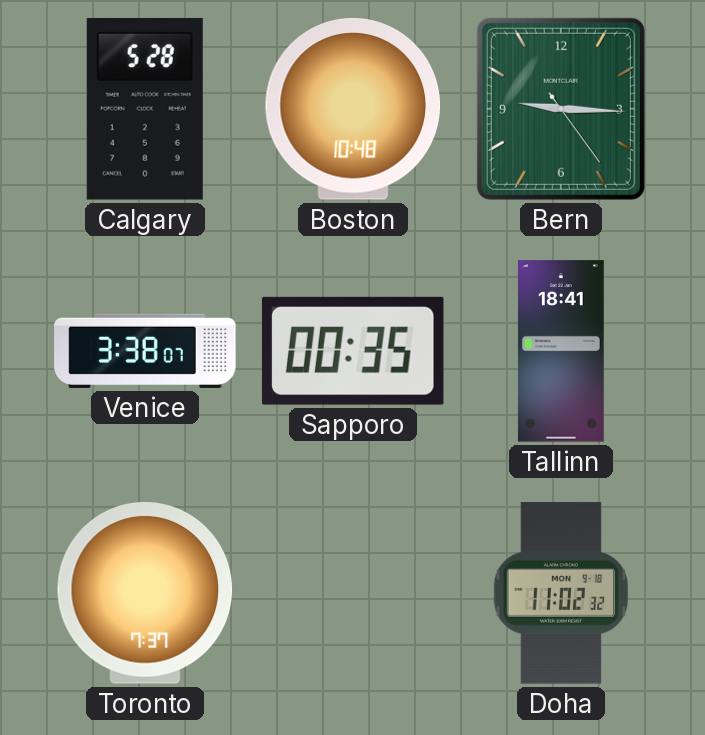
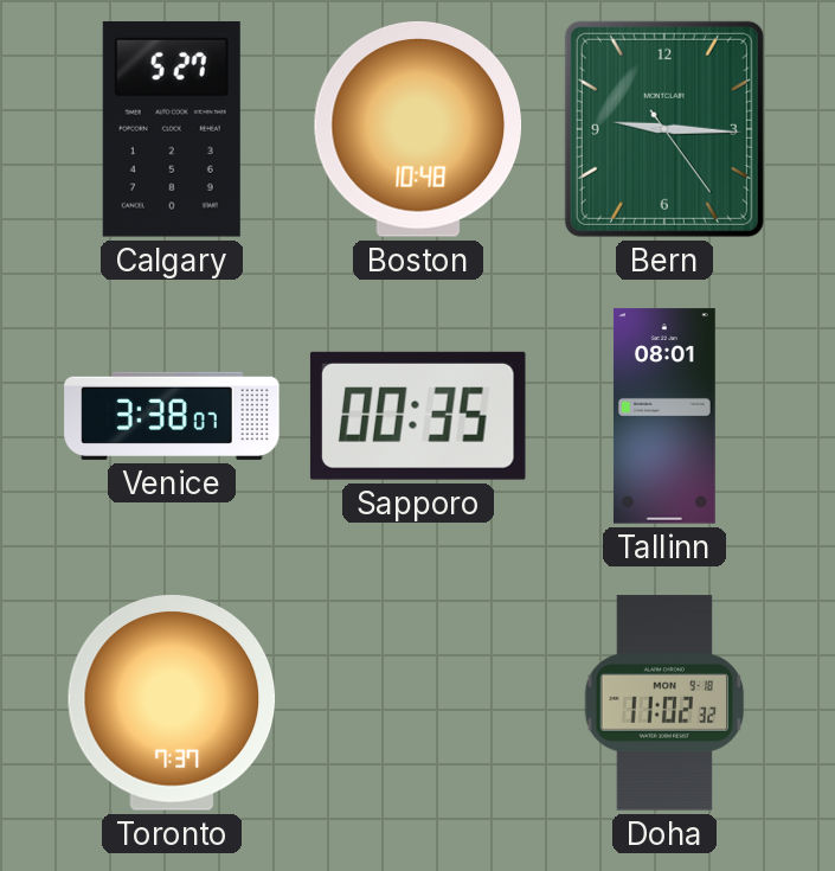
Calgary: 5:28 -> 5:27 (172, 130)
Tallinn: 18:41 -> 08:01 (664, 416)
